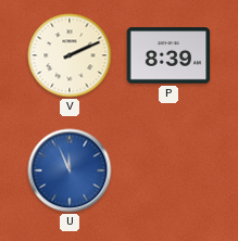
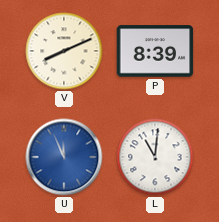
V: 2:11 -> 8:11 (64, 51)
L: none -> 11:01 (155, 157)
